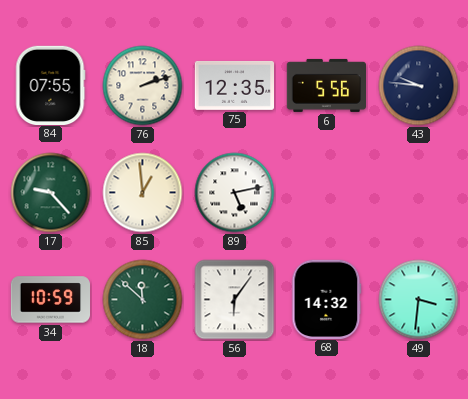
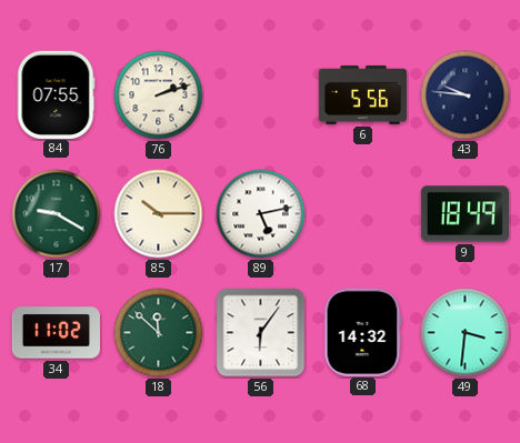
75: 12:35 -> none (234, 85)
17: 9:23 -> 9:20 (57, 214)
85: 12:59 -> 10:15 (159, 214)
9: none -> 18:49 (464, 214)
34: 10:59 -> 11:02 (56, 333)
